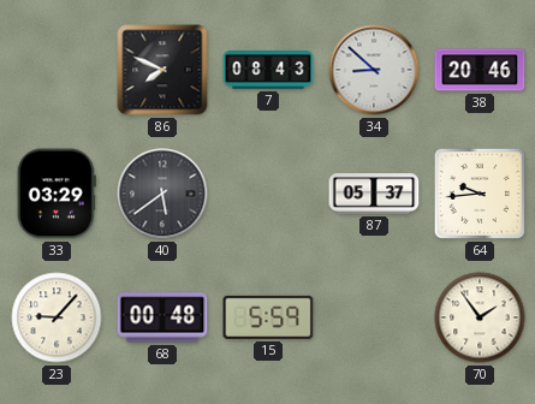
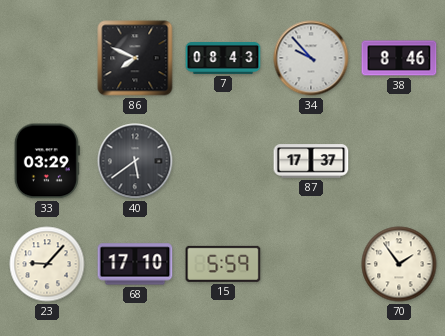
34: 8:52 -> 9:53 (311, 58)
38: 20:46 -> 8:46 (399, 58)
87: 05:37 -> 17:37 (311, 161)
64: 9:44 -> none (480, 194)
68: 00:48 -> 17:10 (135, 264)
